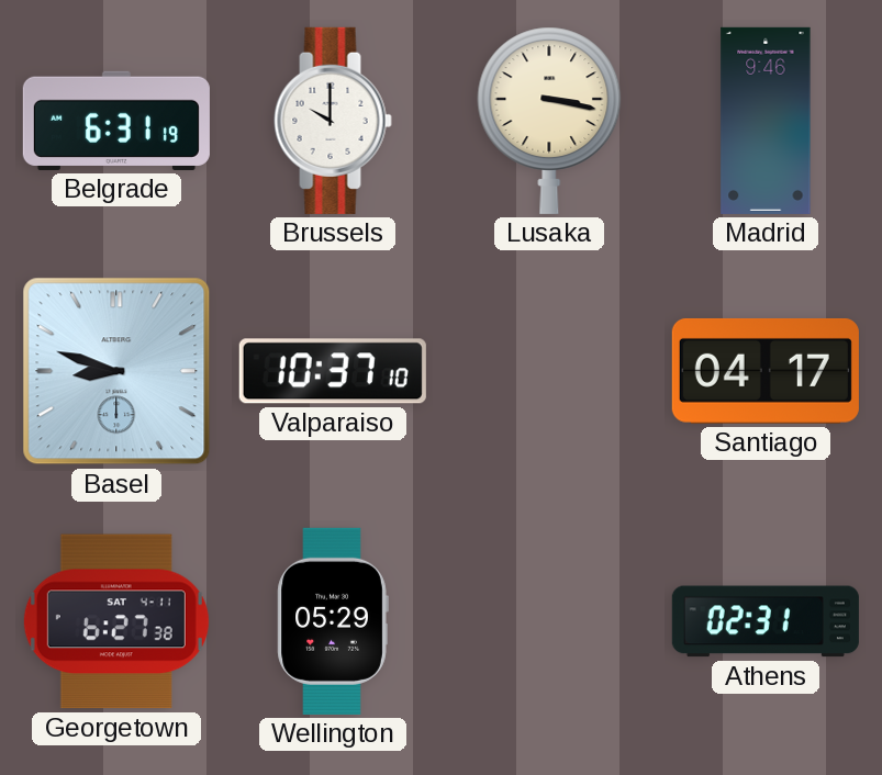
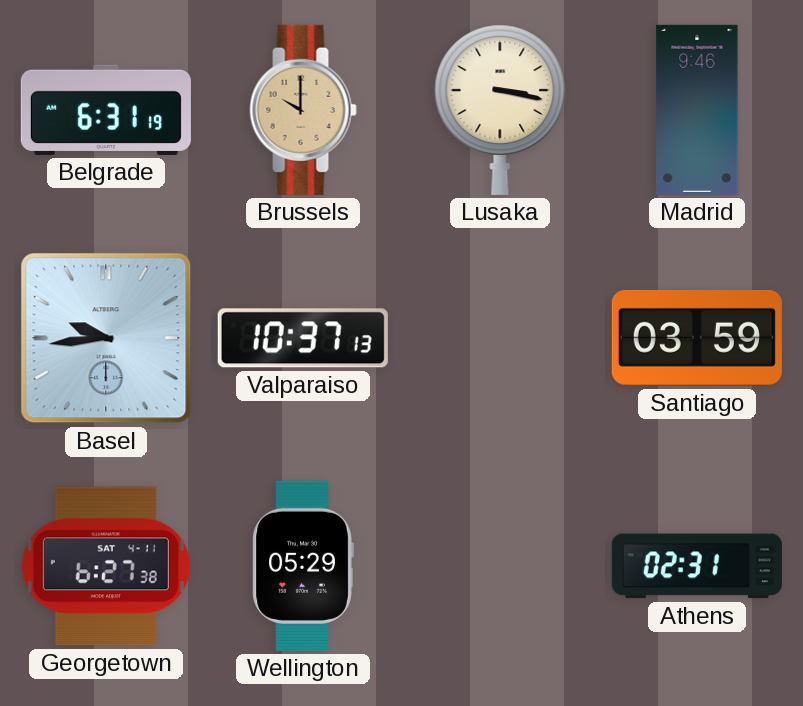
Brussels dial: white -> champagne (303, 110)
Basel: 8:48 -> 9:44 (106, 338)
Valparaiso: 10:37:10 -> 10:37:13 (303, 338)
Santiago: 04:17 -> 03:59 (697, 338)
